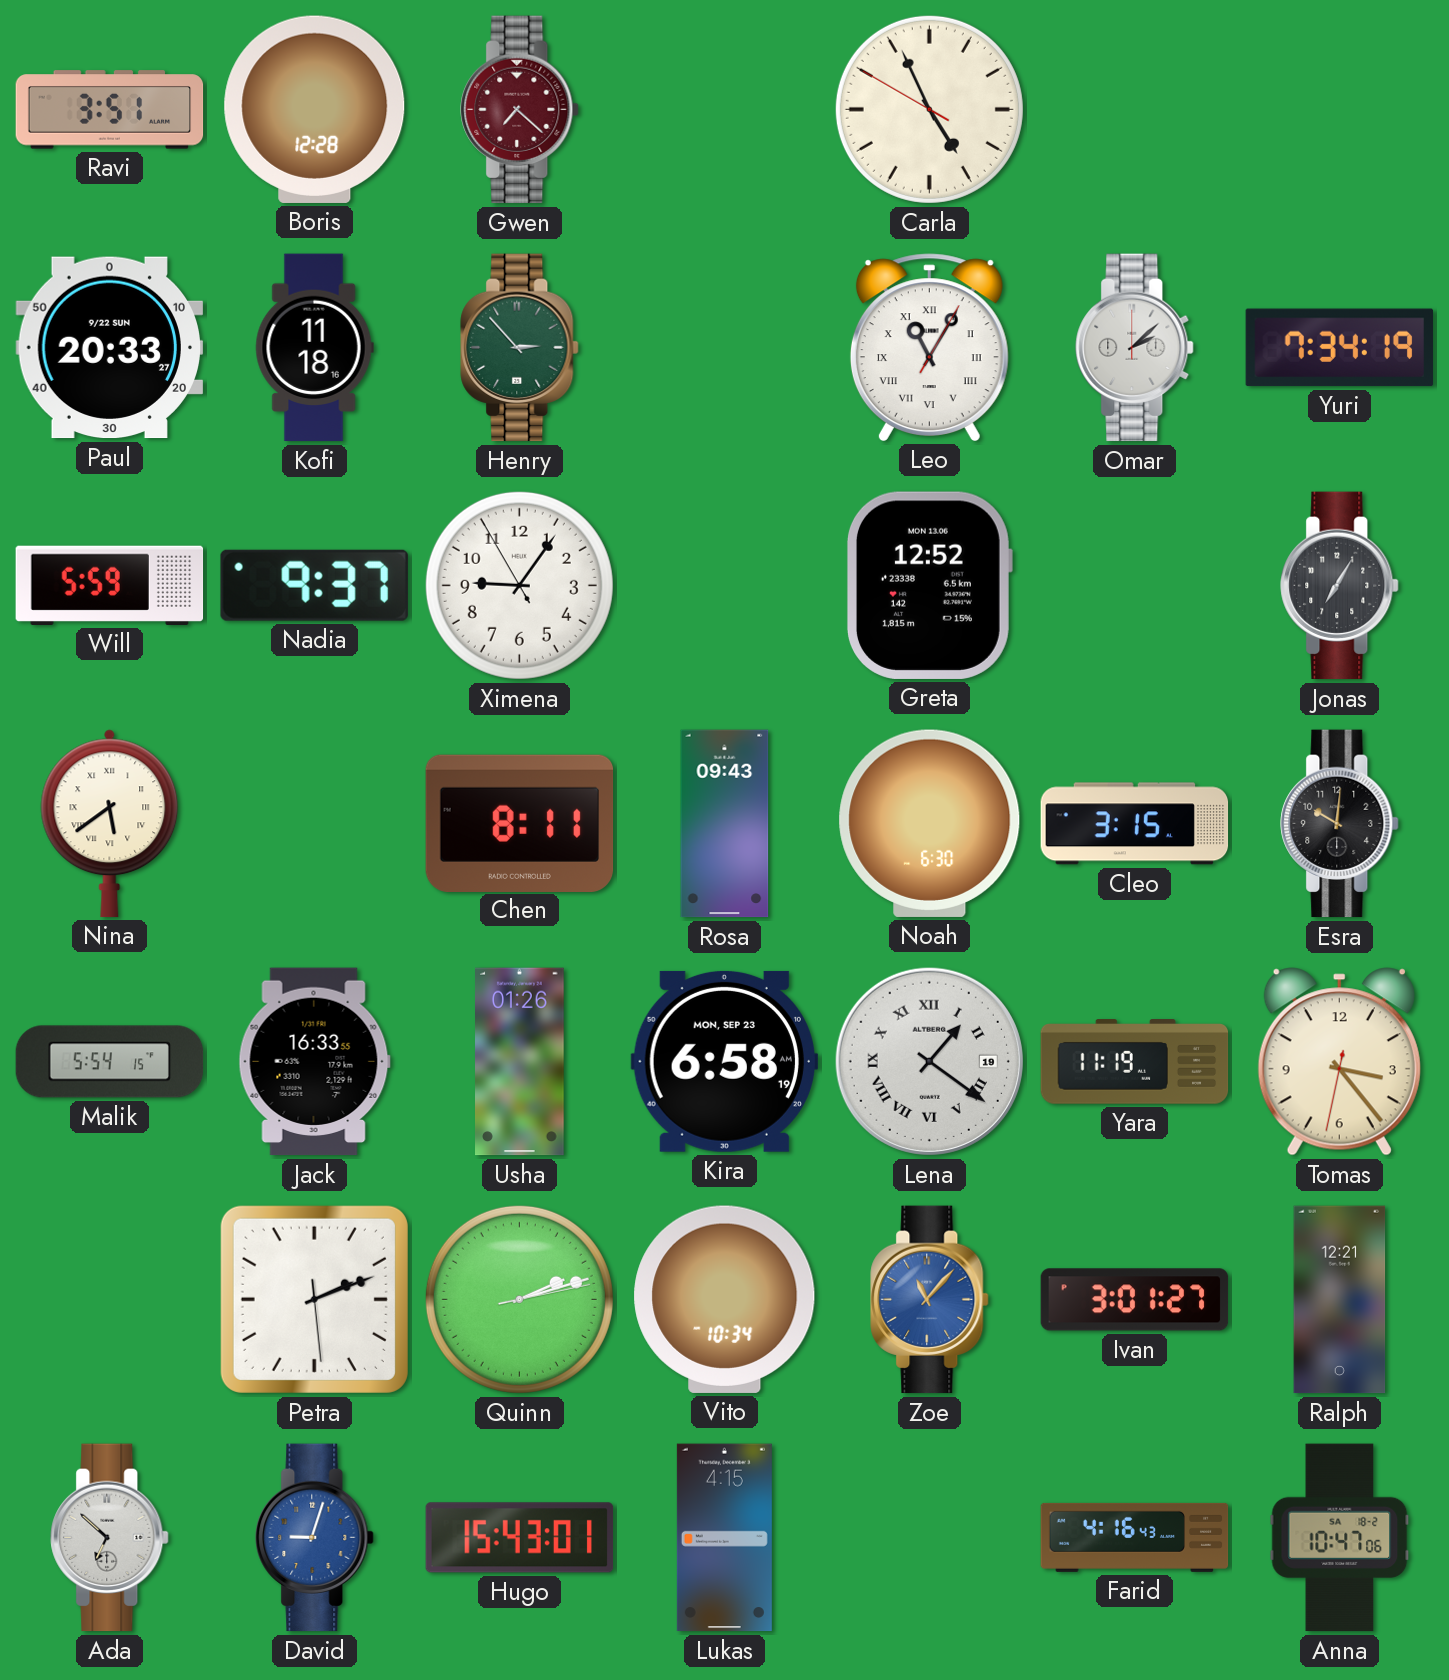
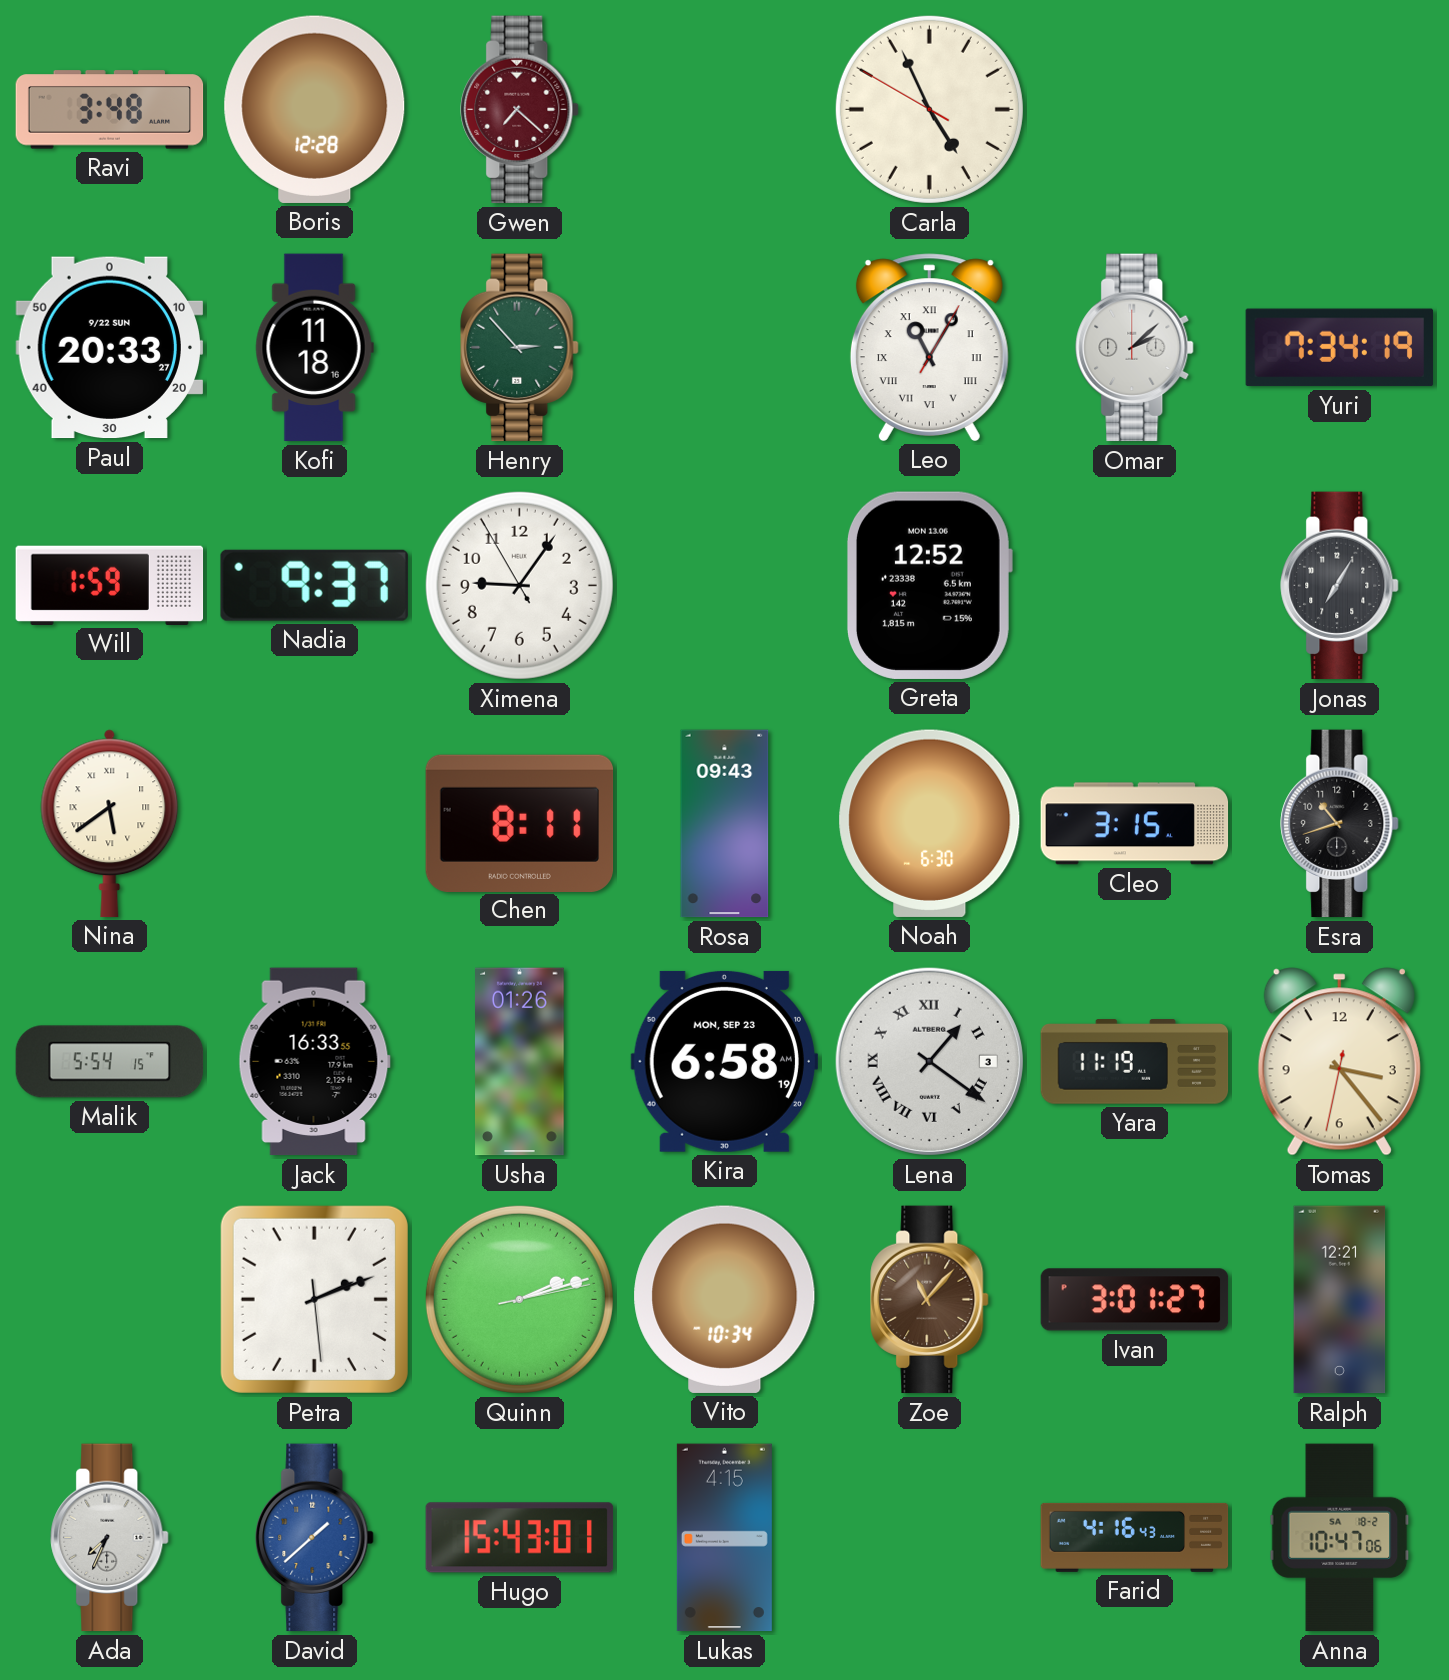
Ravi: 3:51 -> 3:48 (110, 110)
Will: 5:59 -> 1:59 (110, 585)
Esra: 10:01 -> 10:42 (1340, 824)
Lena date: 19 -> 3 (929, 1061)
Zoe dial: blue -> brown (930, 1300)
Ada: 6:52 -> 7:34 (110, 1538)
David: 9:03 -> 1:38 (315, 1538)
